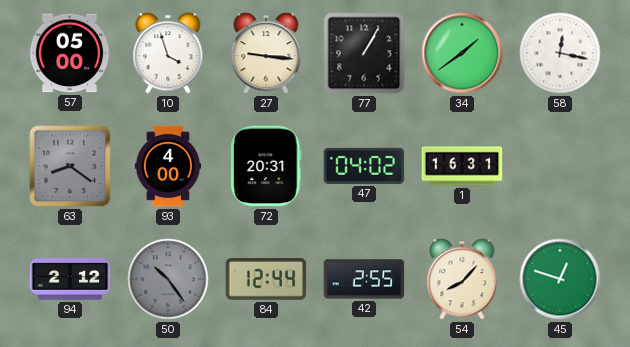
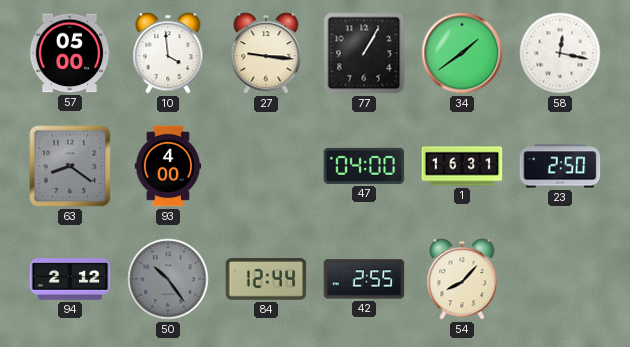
10: 3:57 -> 3:59 (168, 53)
72: 20:31 -> none (266, 166)
47: 04:02 -> 04:00 (364, 166)
23: none -> 2:50 (560, 166)
45: 12:48 -> none (560, 279)
